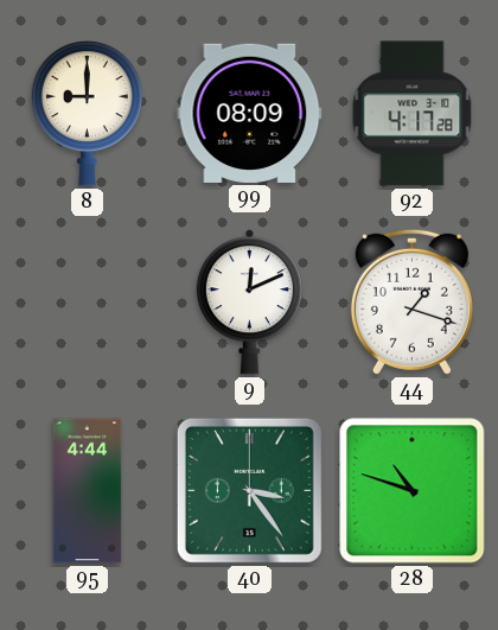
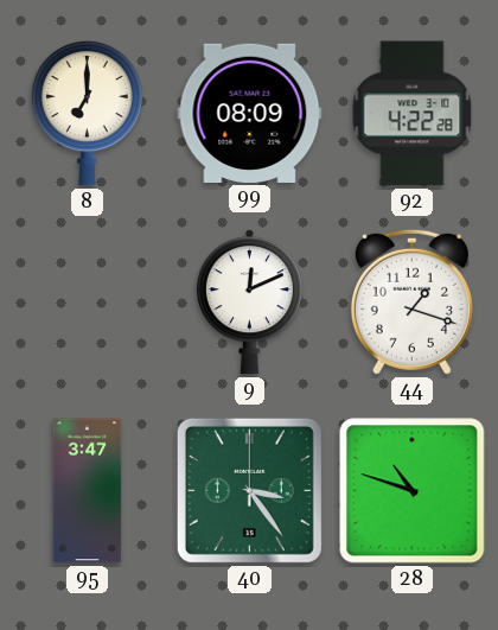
8: 9:00 -> 7:00 (87, 113)
92: 4:17 -> 4:22 (413, 114)
95: 4:44 -> 3:47 (88, 491)
